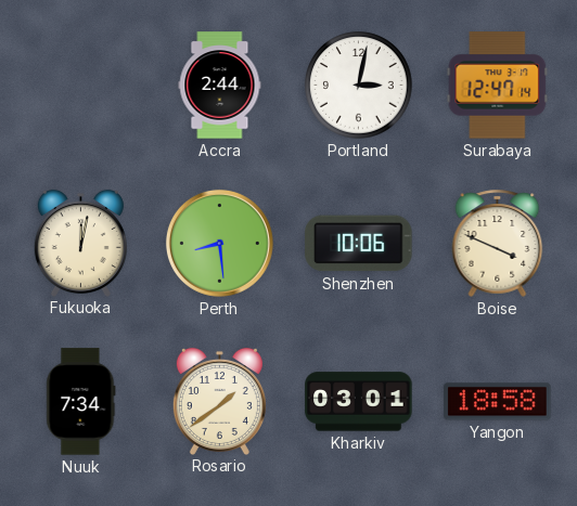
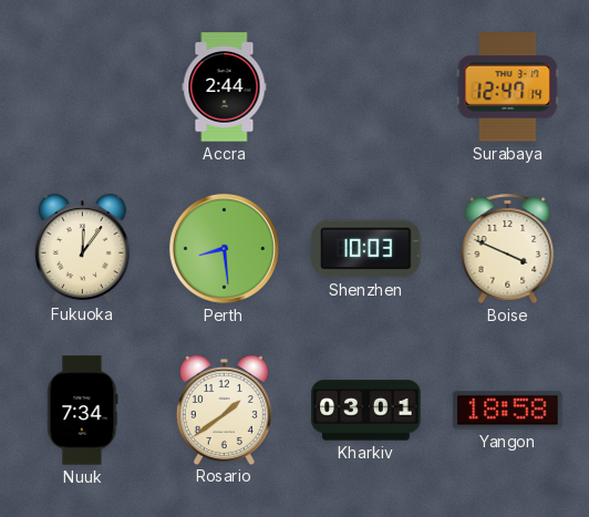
Portland: 3:02 -> none (359, 86)
Fukuoka: 12:02 -> 12:06 (82, 248)
Shenzhen: 10:06 -> 10:03 (366, 249)
